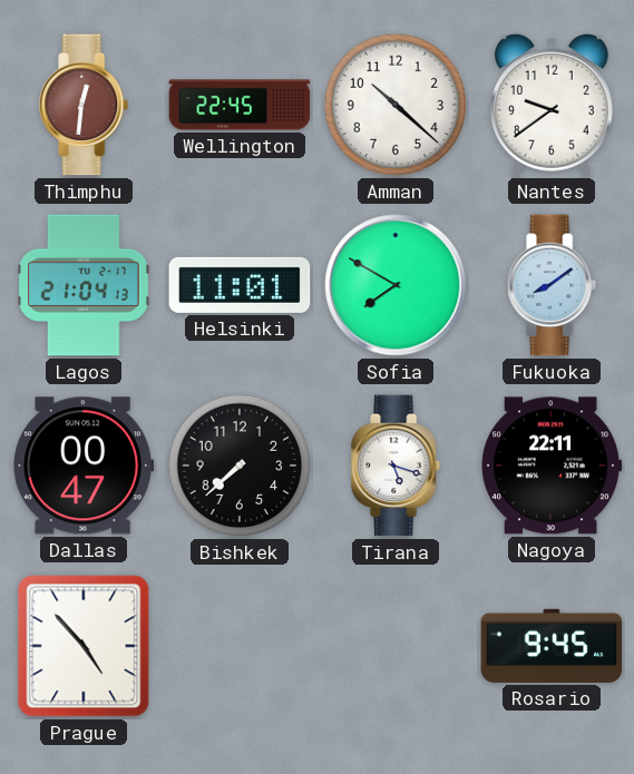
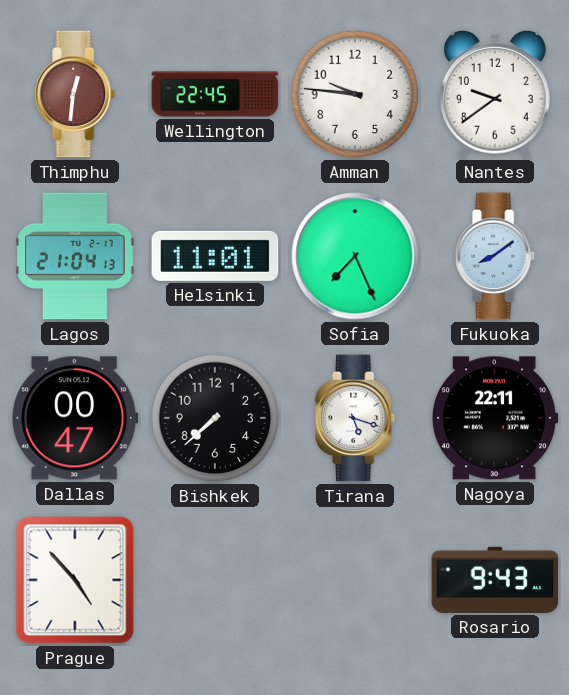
Amman: 10:22 -> 9:46 (355, 94)
Sofia: 7:50 -> 7:26 (355, 256)
Rosario: 9:45 -> 9:43 (495, 580)
